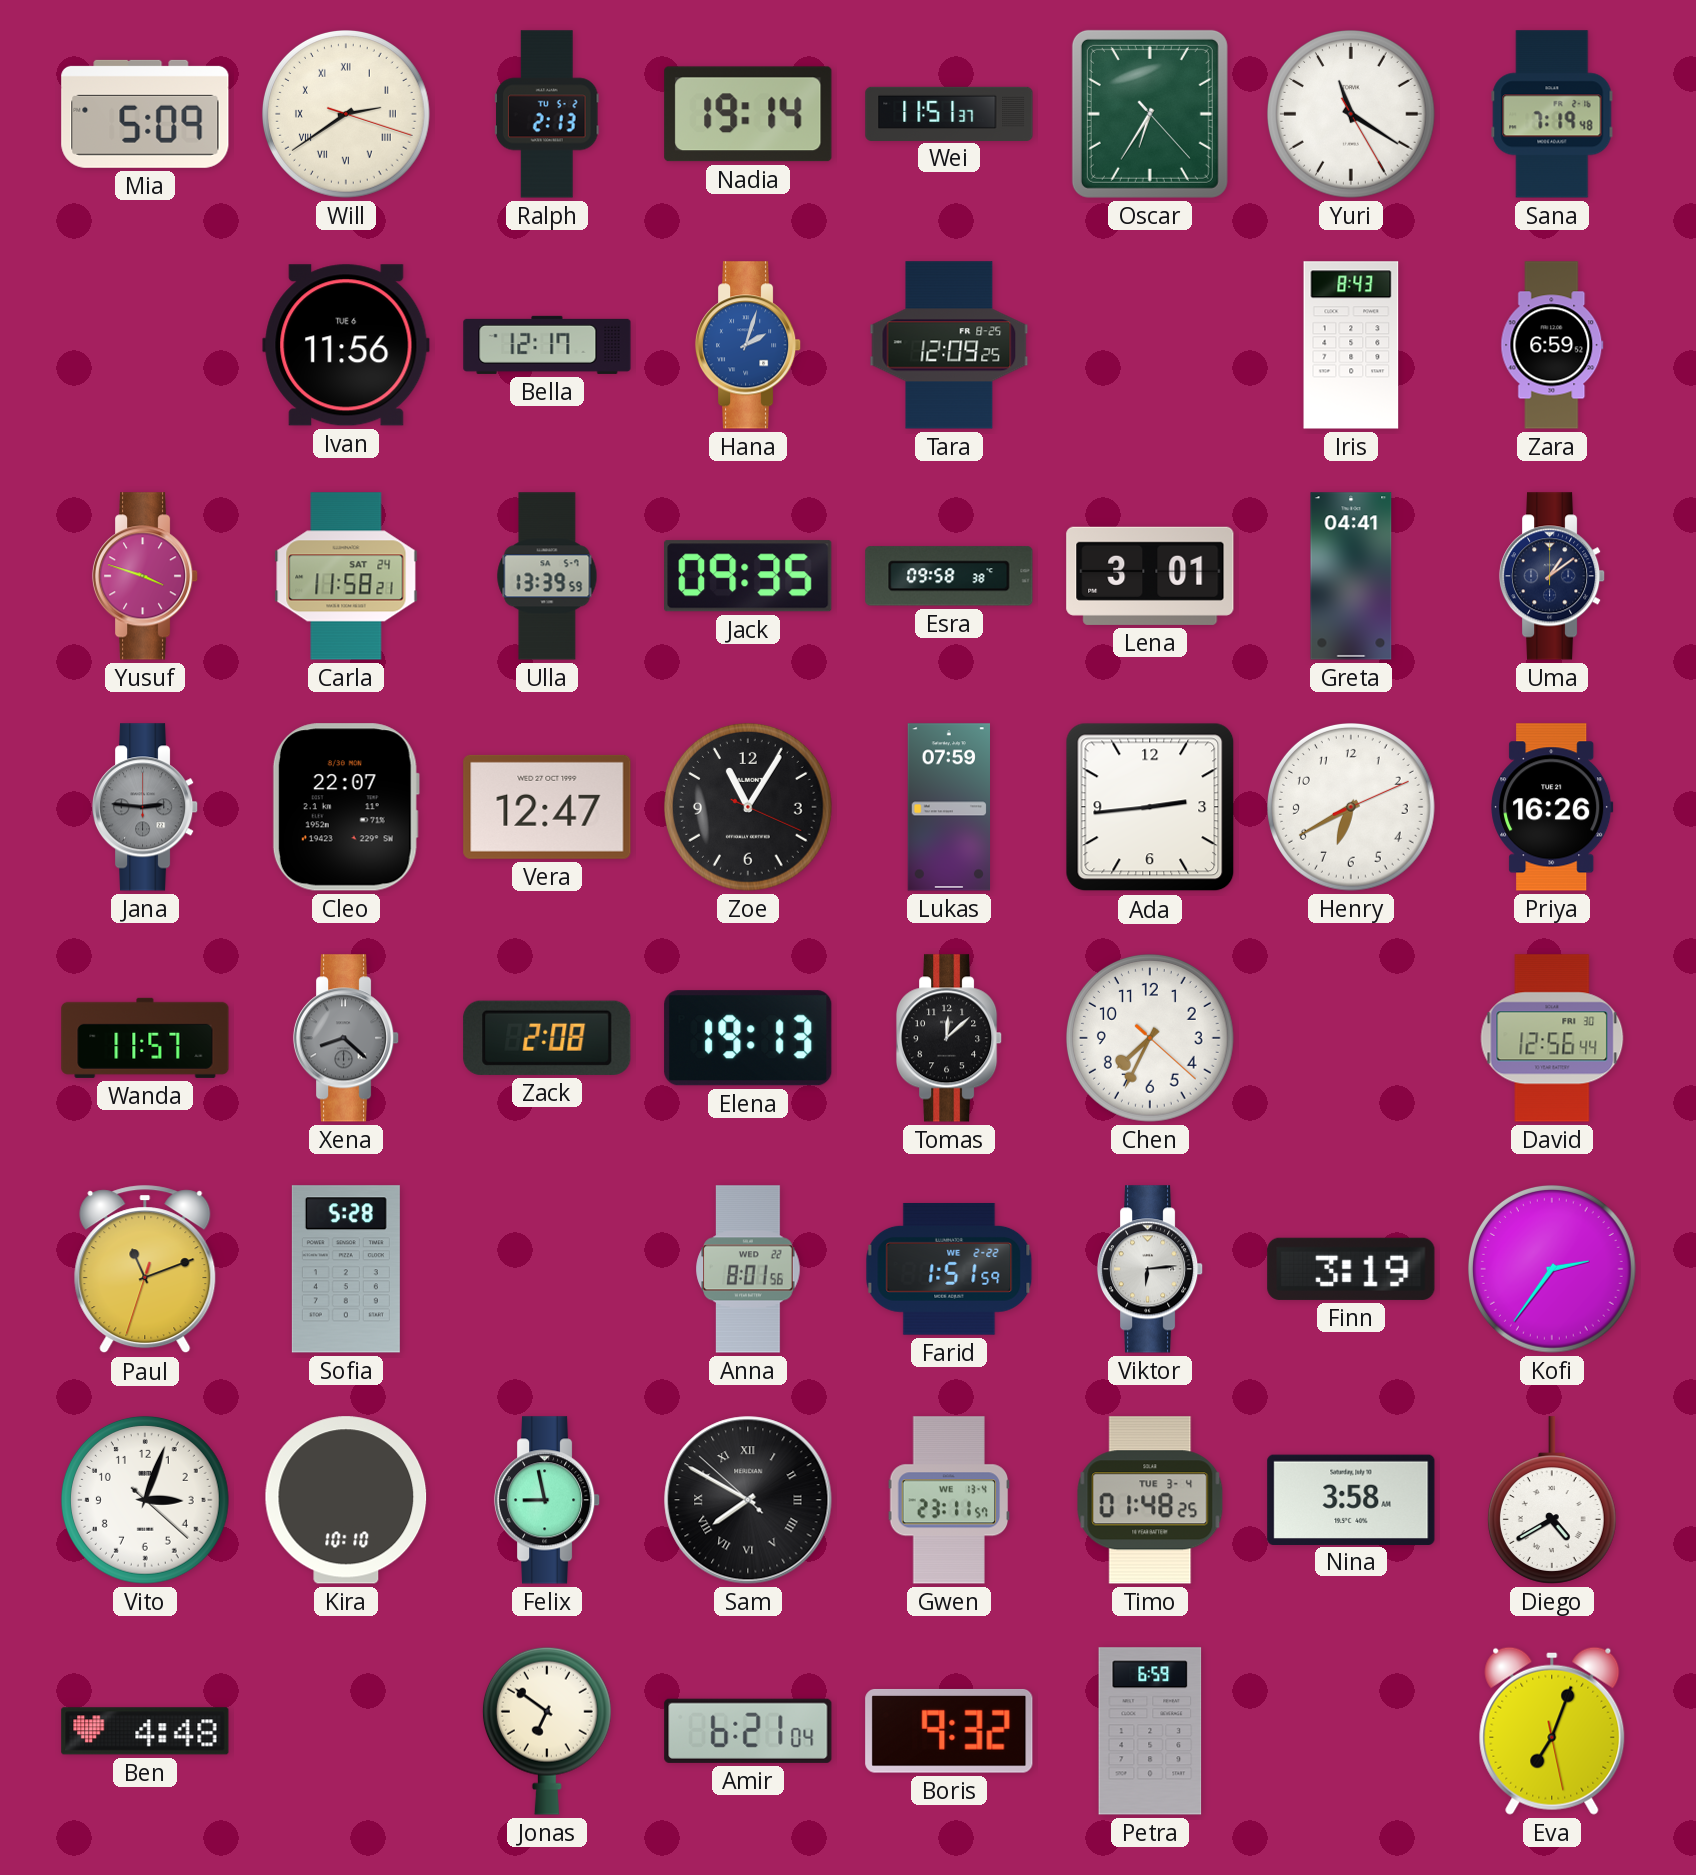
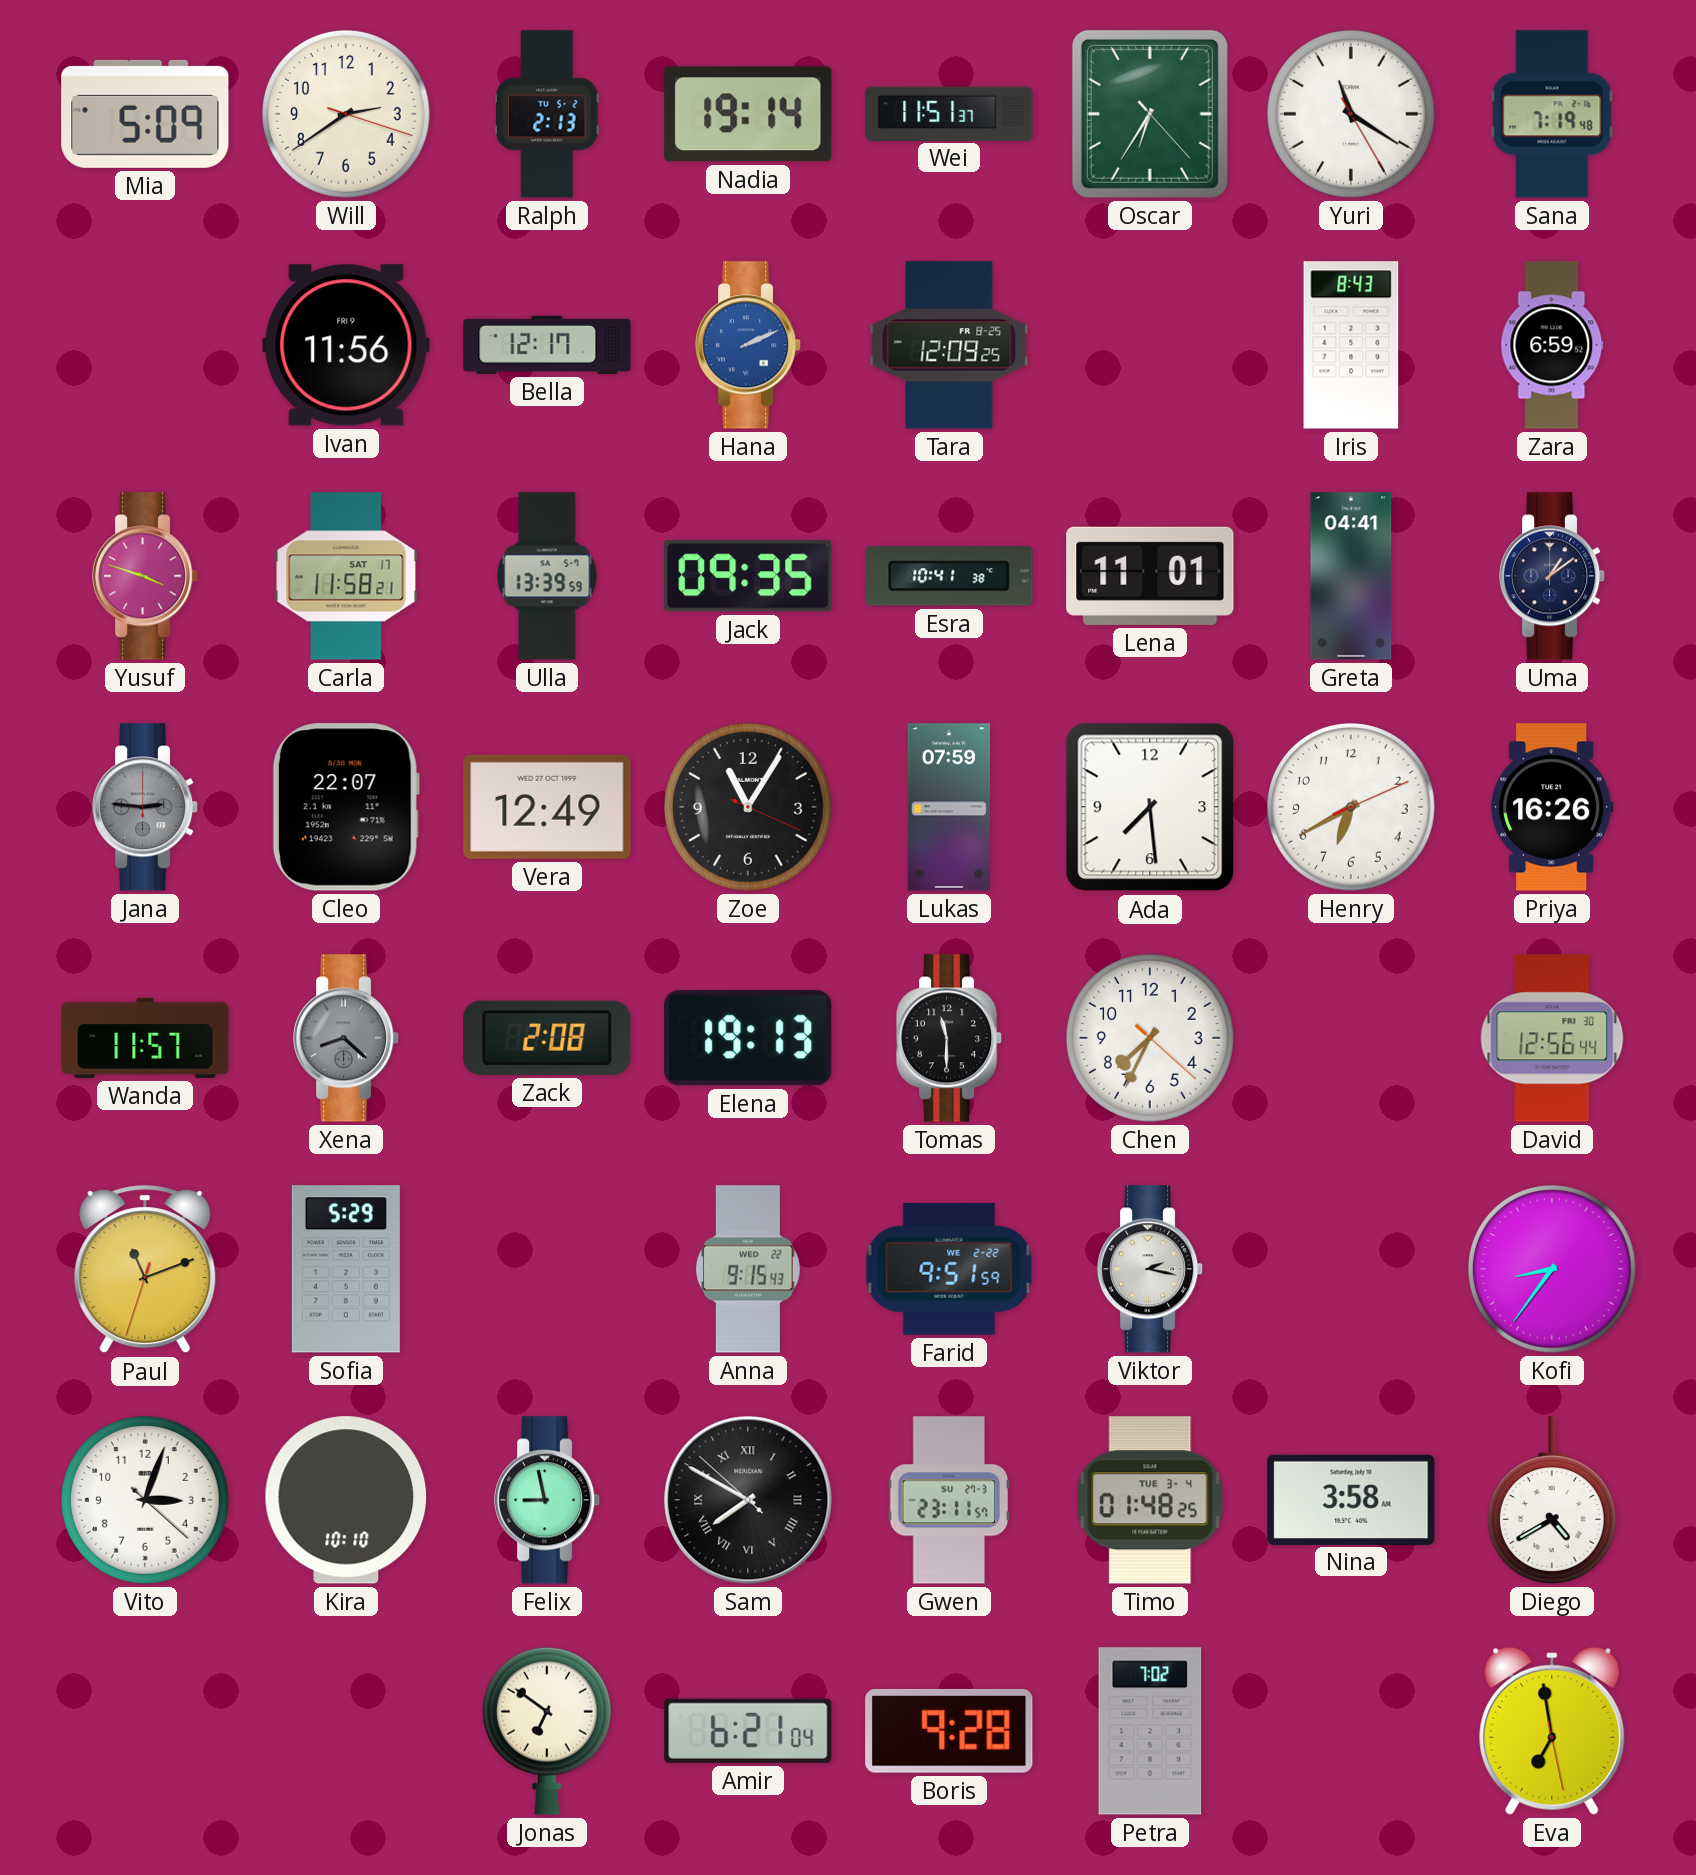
Will numerals: Roman -> Arabic (347, 115)
Ivan date: TUE 6 -> FRI 9 (346, 345)
Hana: 2:03 -> 2:11 (748, 345)
Carla date: SAT 24 -> SAT 17 (346, 576)
Esra: 09:58 -> 10:41 (949, 576)
Lena: 3:01 -> 11:01 (1150, 576)
Vera: 12:47 -> 12:49 (547, 807)
Ada: 2:44 -> 7:29 (1150, 807)
Tomas: 12:08 -> 11:30 (949, 1038)
Sofia: 5:28 -> 5:29 (346, 1269)
Anna: 8:01 -> 9:15 (748, 1269)
Farid: 1:51 -> 9:51 (949, 1269)
Viktor: 6:14 -> 2:17 (1150, 1269)
Finn: 3:19 -> none (1351, 1269)
Kofi: 2:36 -> 8:36 (1553, 1270)
Gwen date: WE 13-4 -> SU 27-3 (949, 1500)
Ben: 4:48 -> none (145, 1731)
Boris: 9:32 -> 9:28 (949, 1731)
Petra: 6:59 -> 7:02 (1150, 1731)
Eva: 7:03 -> 6:58 (1552, 1731)
